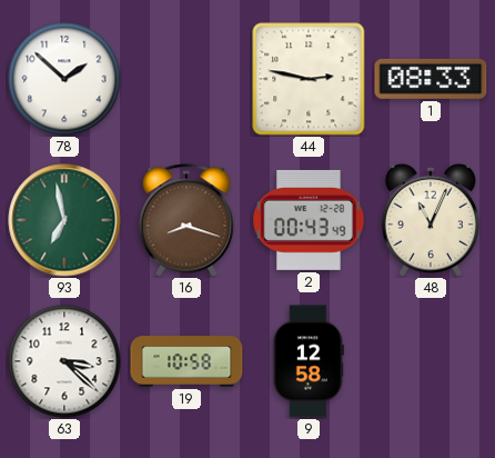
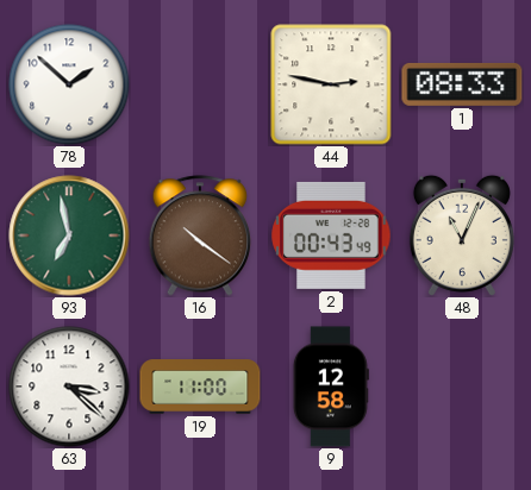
16: 8:18 -> 10:21 (200, 235)
19: 10:58 -> 11:00 (200, 387)
